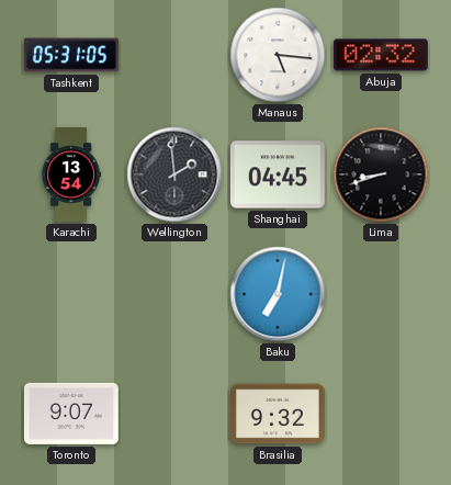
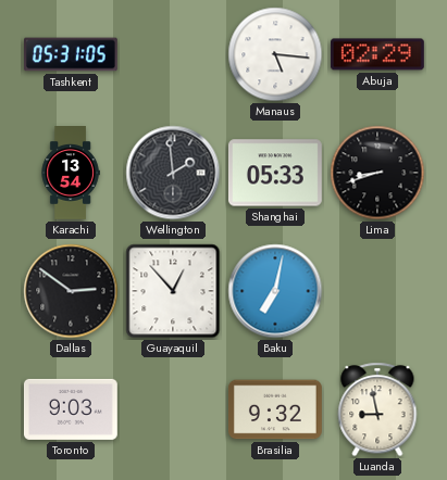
Abuja: 02:32 -> 02:29 (377, 54)
Shanghai: 04:45 -> 05:33 (275, 173)
Dallas: none -> 2:51 (71, 291)
Guayaquil: none -> 12:53 (173, 291)
Toronto: 9:07 -> 9:03 (71, 409)
Luanda: none -> 8:58 (377, 409)
